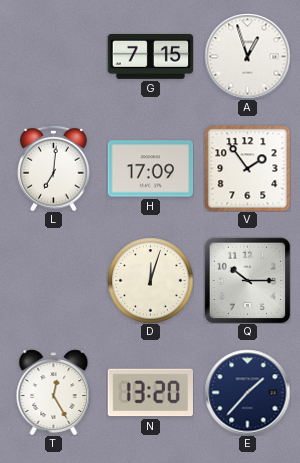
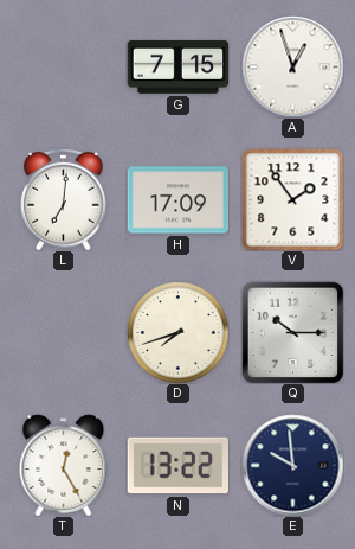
D: 12:03 -> 7:42 (177, 332)
N: 13:20 -> 13:22 (177, 466)
E: 1:37 -> 9:59 (292, 465)
